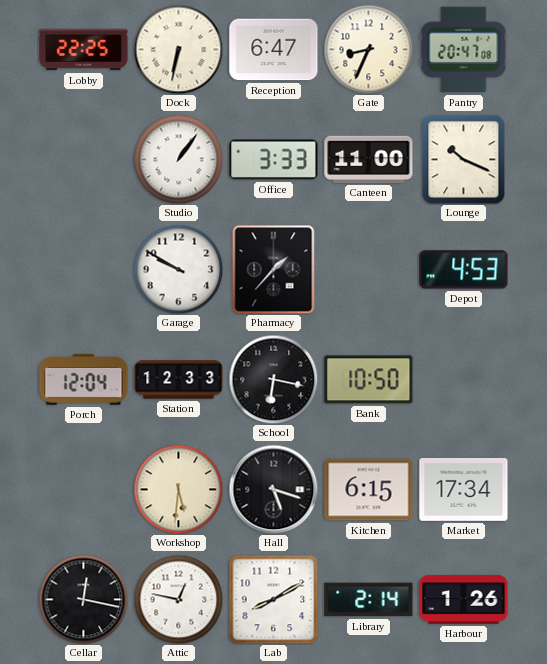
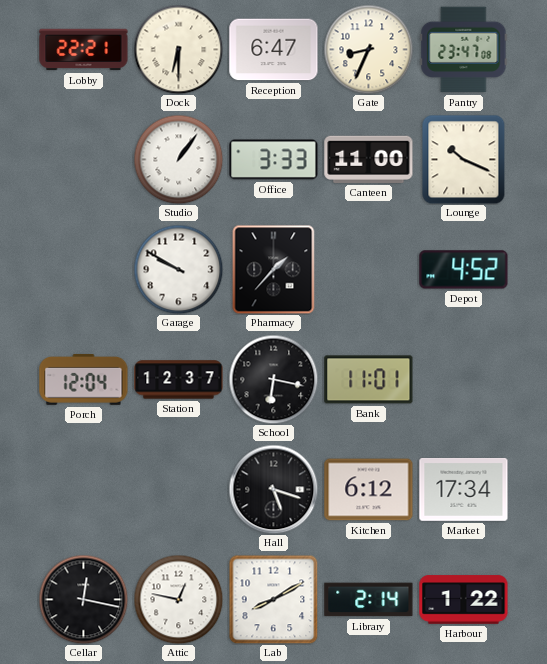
Lobby: 22:25 -> 22:21 (84, 50)
Dock: 6:32 -> 6:30 (178, 49)
Pantry: 20:47 -> 23:47 (464, 50)
Depot: 4:53 -> 4:52 (464, 270)
Station: 12:33 -> 12:37 (179, 380)
Bank: 10:50 -> 11:01 (369, 380)
Workshop: 5:31 -> none (178, 489)
Kitchen: 6:15 -> 6:12 (369, 490)
Harbour: 1:26 -> 1:22 (464, 600)
